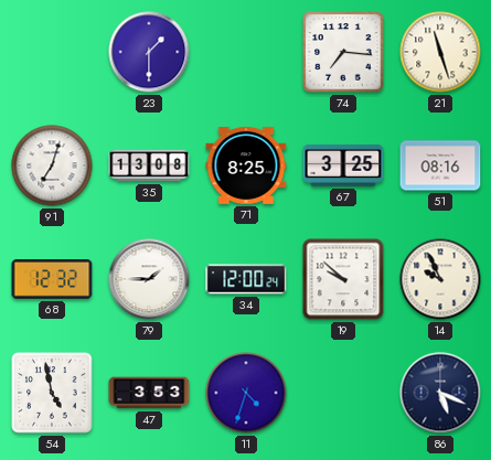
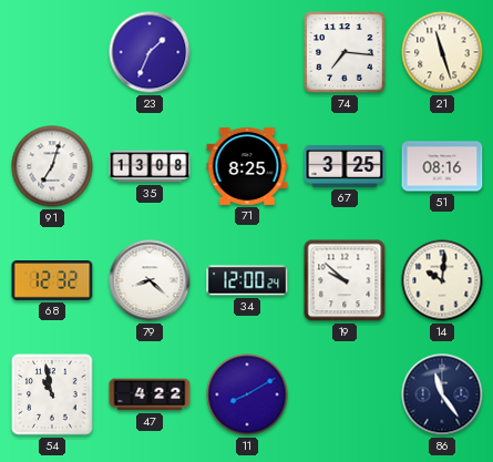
23: 1:30 -> 1:34 (150, 52)
79: 1:45 -> 8:22 (150, 280)
14: 9:56 -> 10:01 (442, 280)
54: 4:58 -> 10:58 (52, 394)
47: 3:53 -> 4:22 (150, 394)
11: 4:33 -> 8:10 (247, 394)
86: 5:19 -> 11:24 (442, 394)
